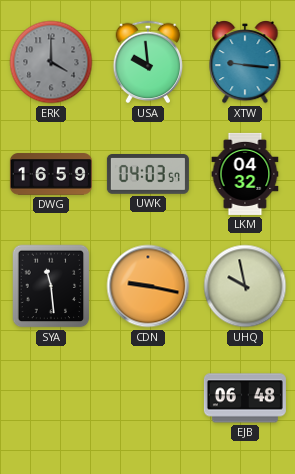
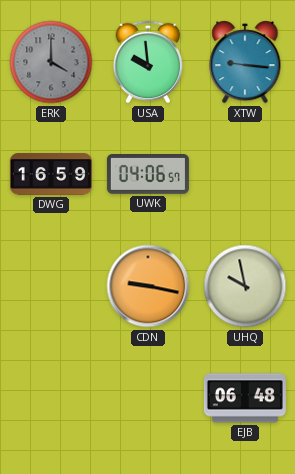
UWK: 04:03 -> 04:06 (148, 175)
LKM: 04:32 -> none (245, 174)
SYA: 11:29 -> none (51, 286)
